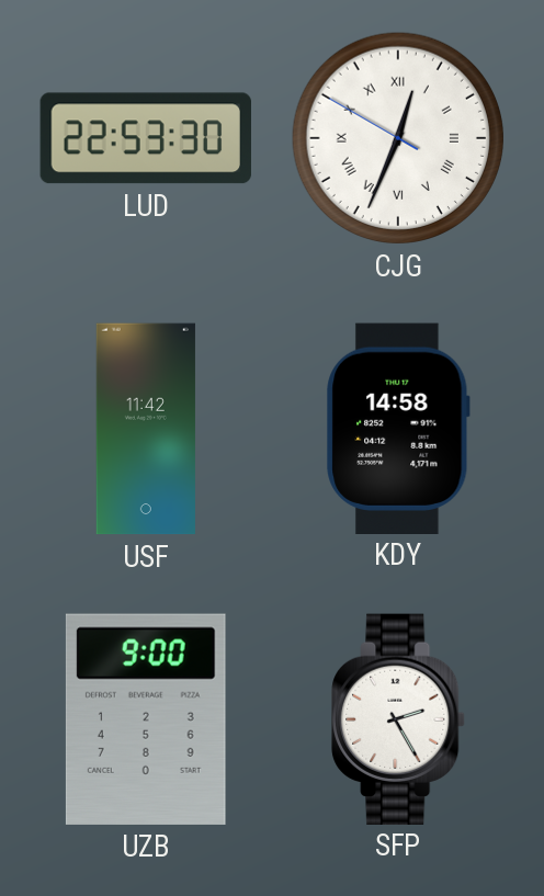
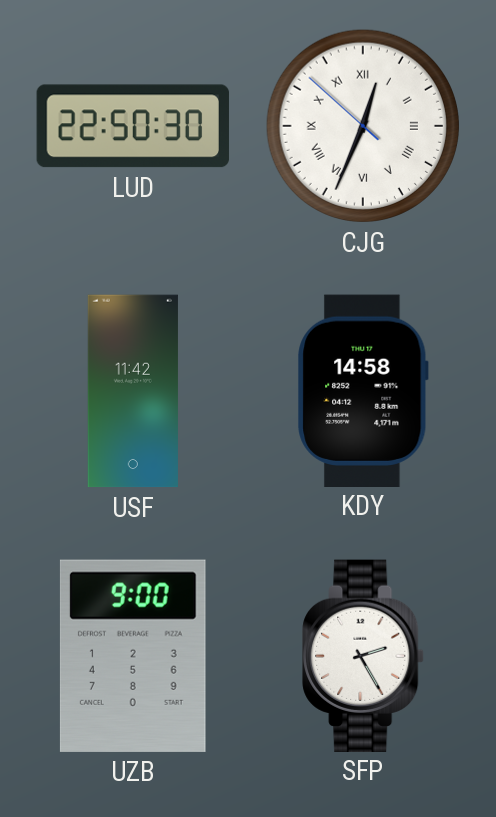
LUD: 22:53 -> 22:50 (133, 126)
CJG: 12:33:50 -> 12:33:52 (363, 126)
